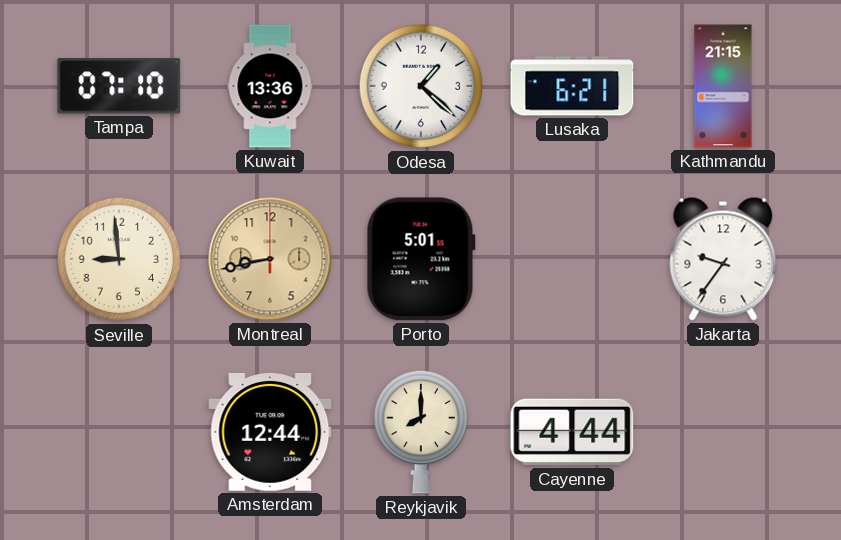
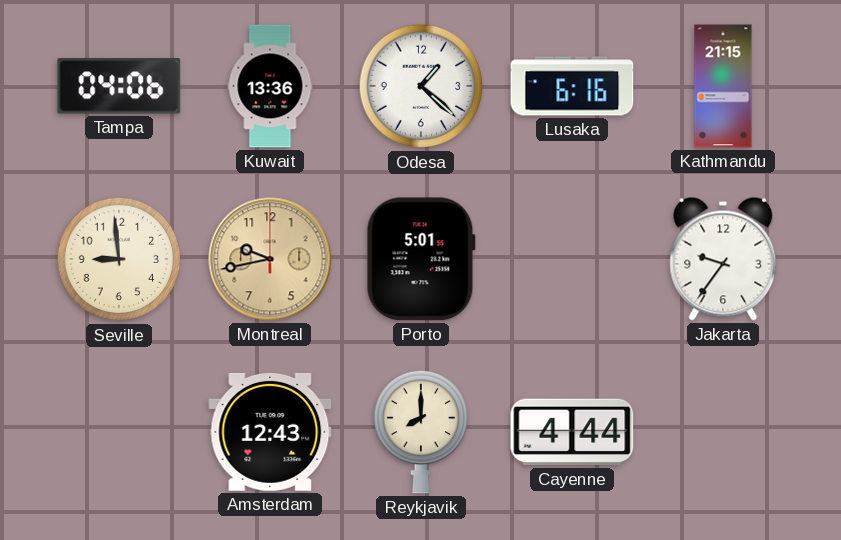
Tampa: 07:10 -> 04:06 (119, 86)
Lusaka: 6:21 -> 6:16 (572, 86)
Montreal: 8:43 -> 9:43 (270, 259)
Amsterdam: 12:44 -> 12:43 (270, 432)
